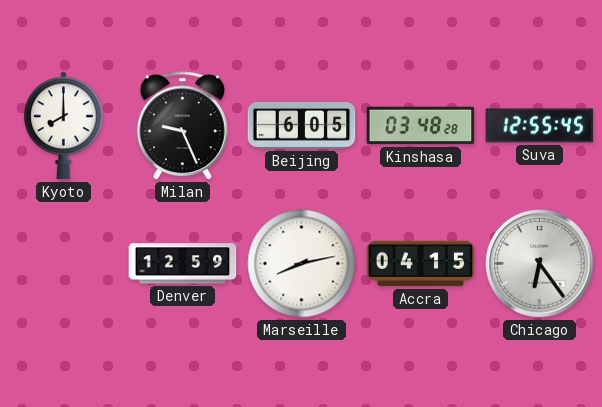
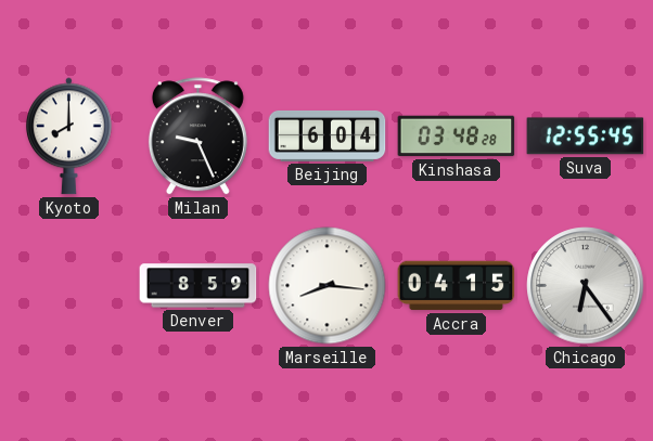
Beijing: 6:05 -> 6:04 (328, 135)
Denver: 12:59 -> 8:59 (199, 286)
Marseille: 8:13 -> 8:16 (328, 286)
